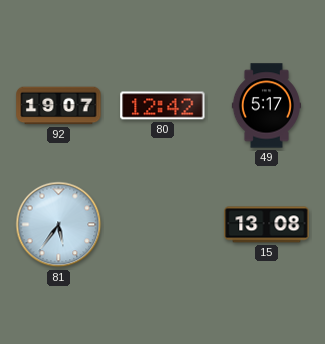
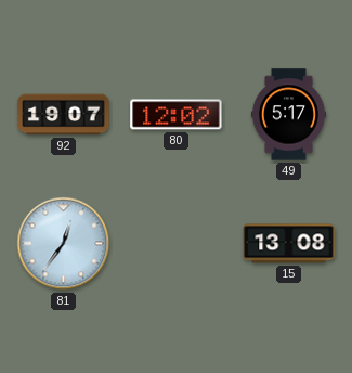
80: 12:42 -> 12:02 (177, 115)
81: 5:36 -> 12:36 (64, 244)
